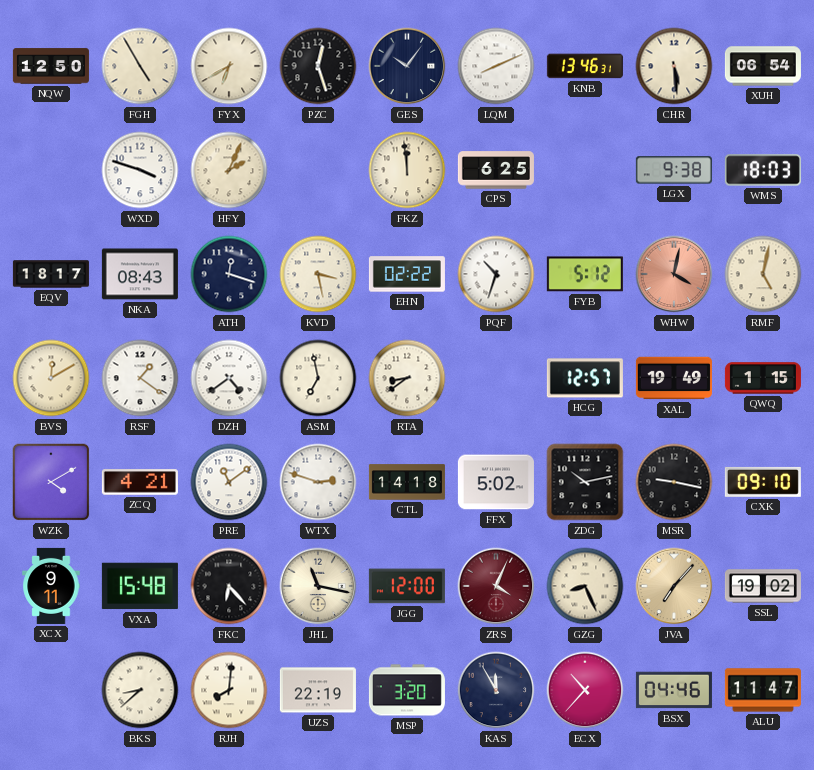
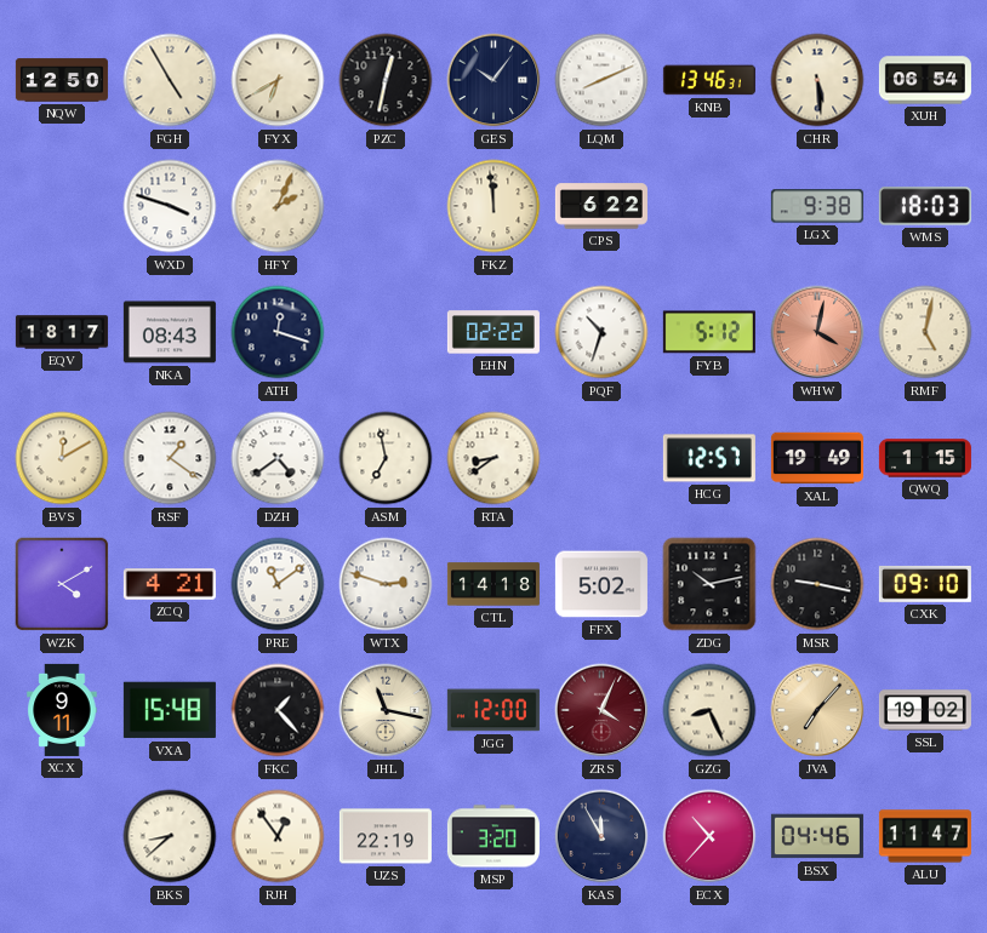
PZC: 12:27 -> 12:32 (386, 80)
CPS: 6:25 -> 6:22 (601, 206)
KVD: 3:28 -> none (318, 274)
FKC: 6:23 -> 1:23 (278, 710)
RJH: 8:01 -> 12:54 (278, 836)
